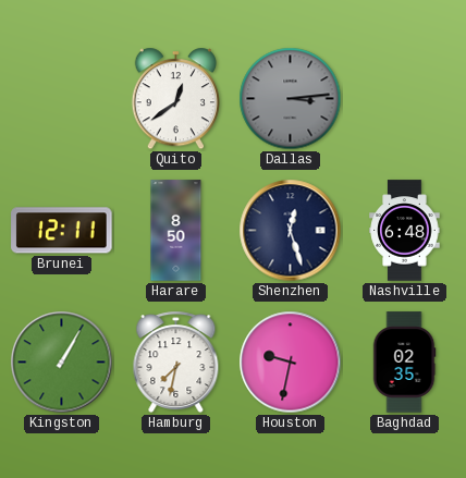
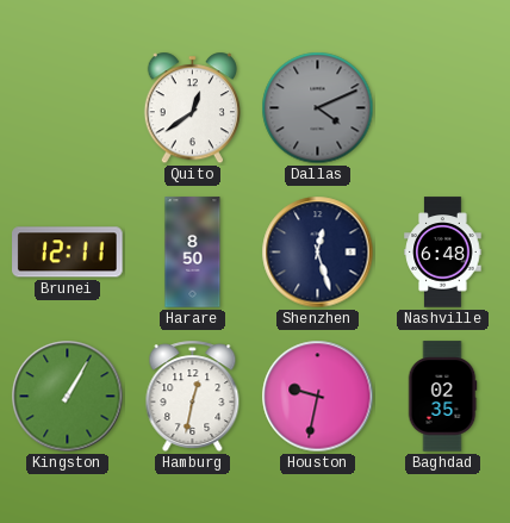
Dallas: 3:14 -> 4:11 (318, 108)
Hamburg: 7:32 -> 12:32 (193, 397)
